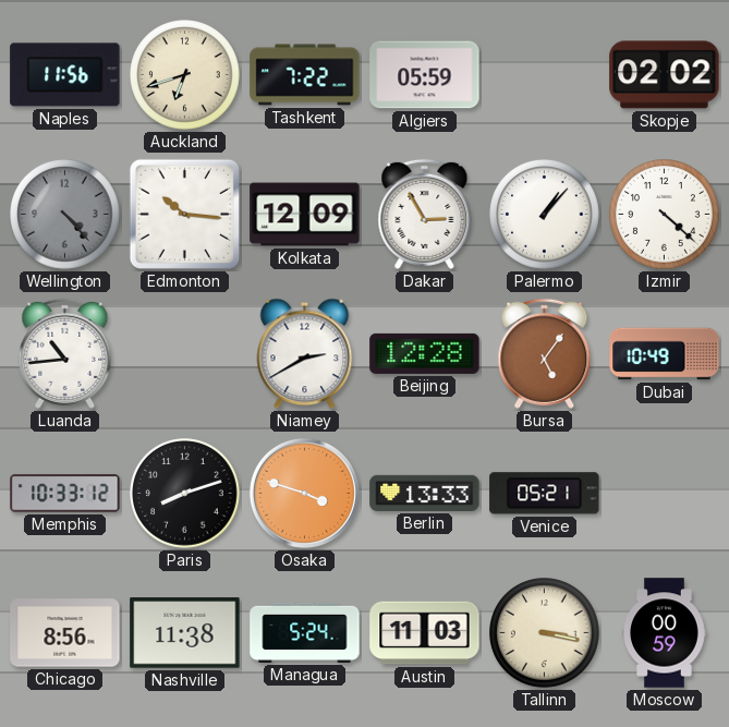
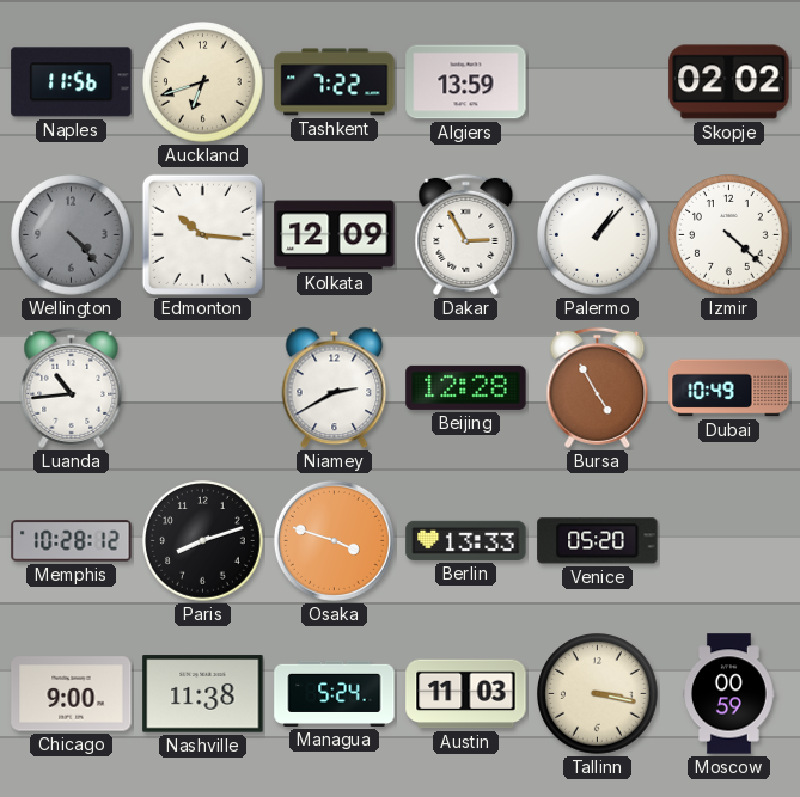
Algiers: 05:59 -> 13:59 (466, 82)
Bursa: 5:06 -> 4:55 (598, 387)
Memphis: 10:33 -> 10:28 (72, 541)
Venice: 05:21 -> 05:20 (598, 541)
Chicago: 8:56 -> 9:00 (72, 694)
